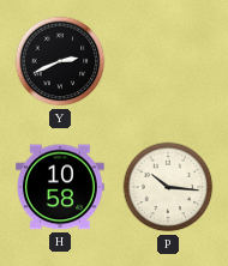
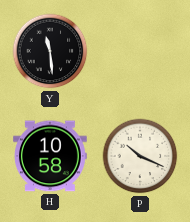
Y: 2:41 -> 11:29 (50, 51)
P: 10:16 -> 10:19 (140, 156)
